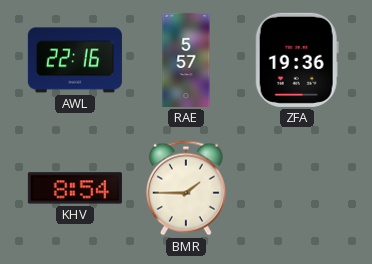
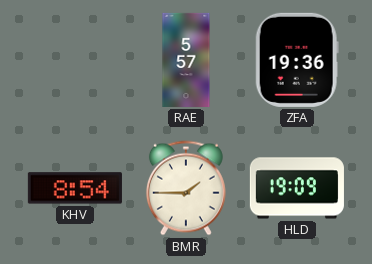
AWL: 22:16 -> none (75, 60)
HLD: none -> 19:09 (297, 188)
